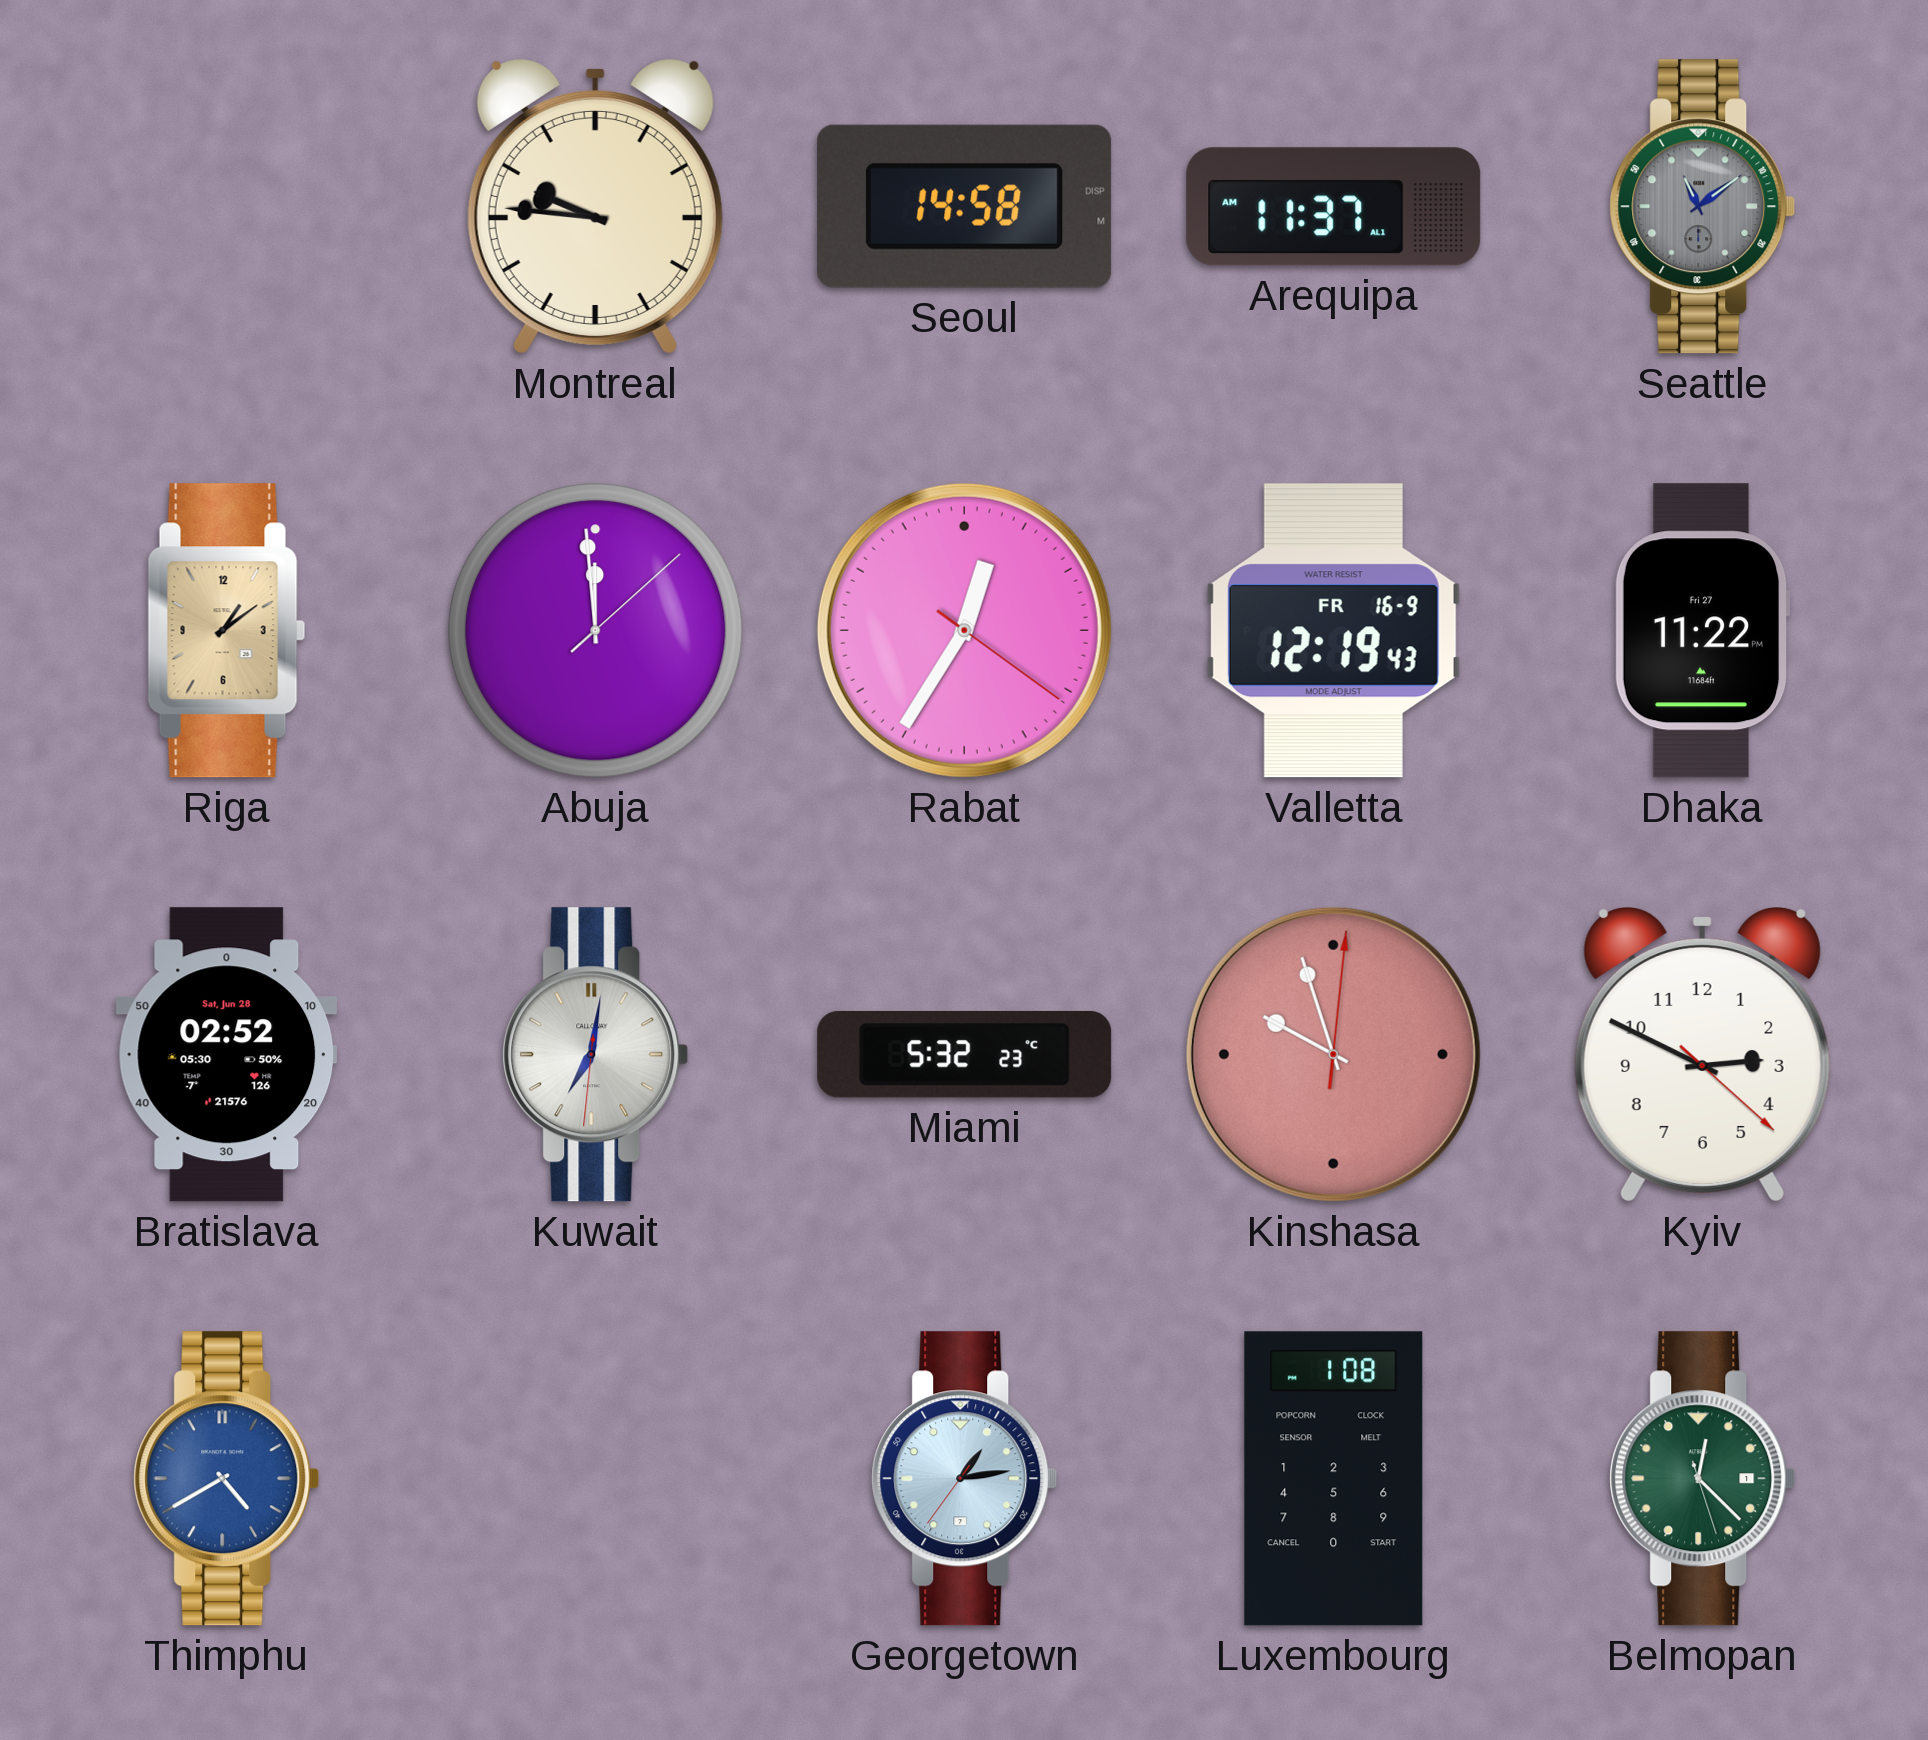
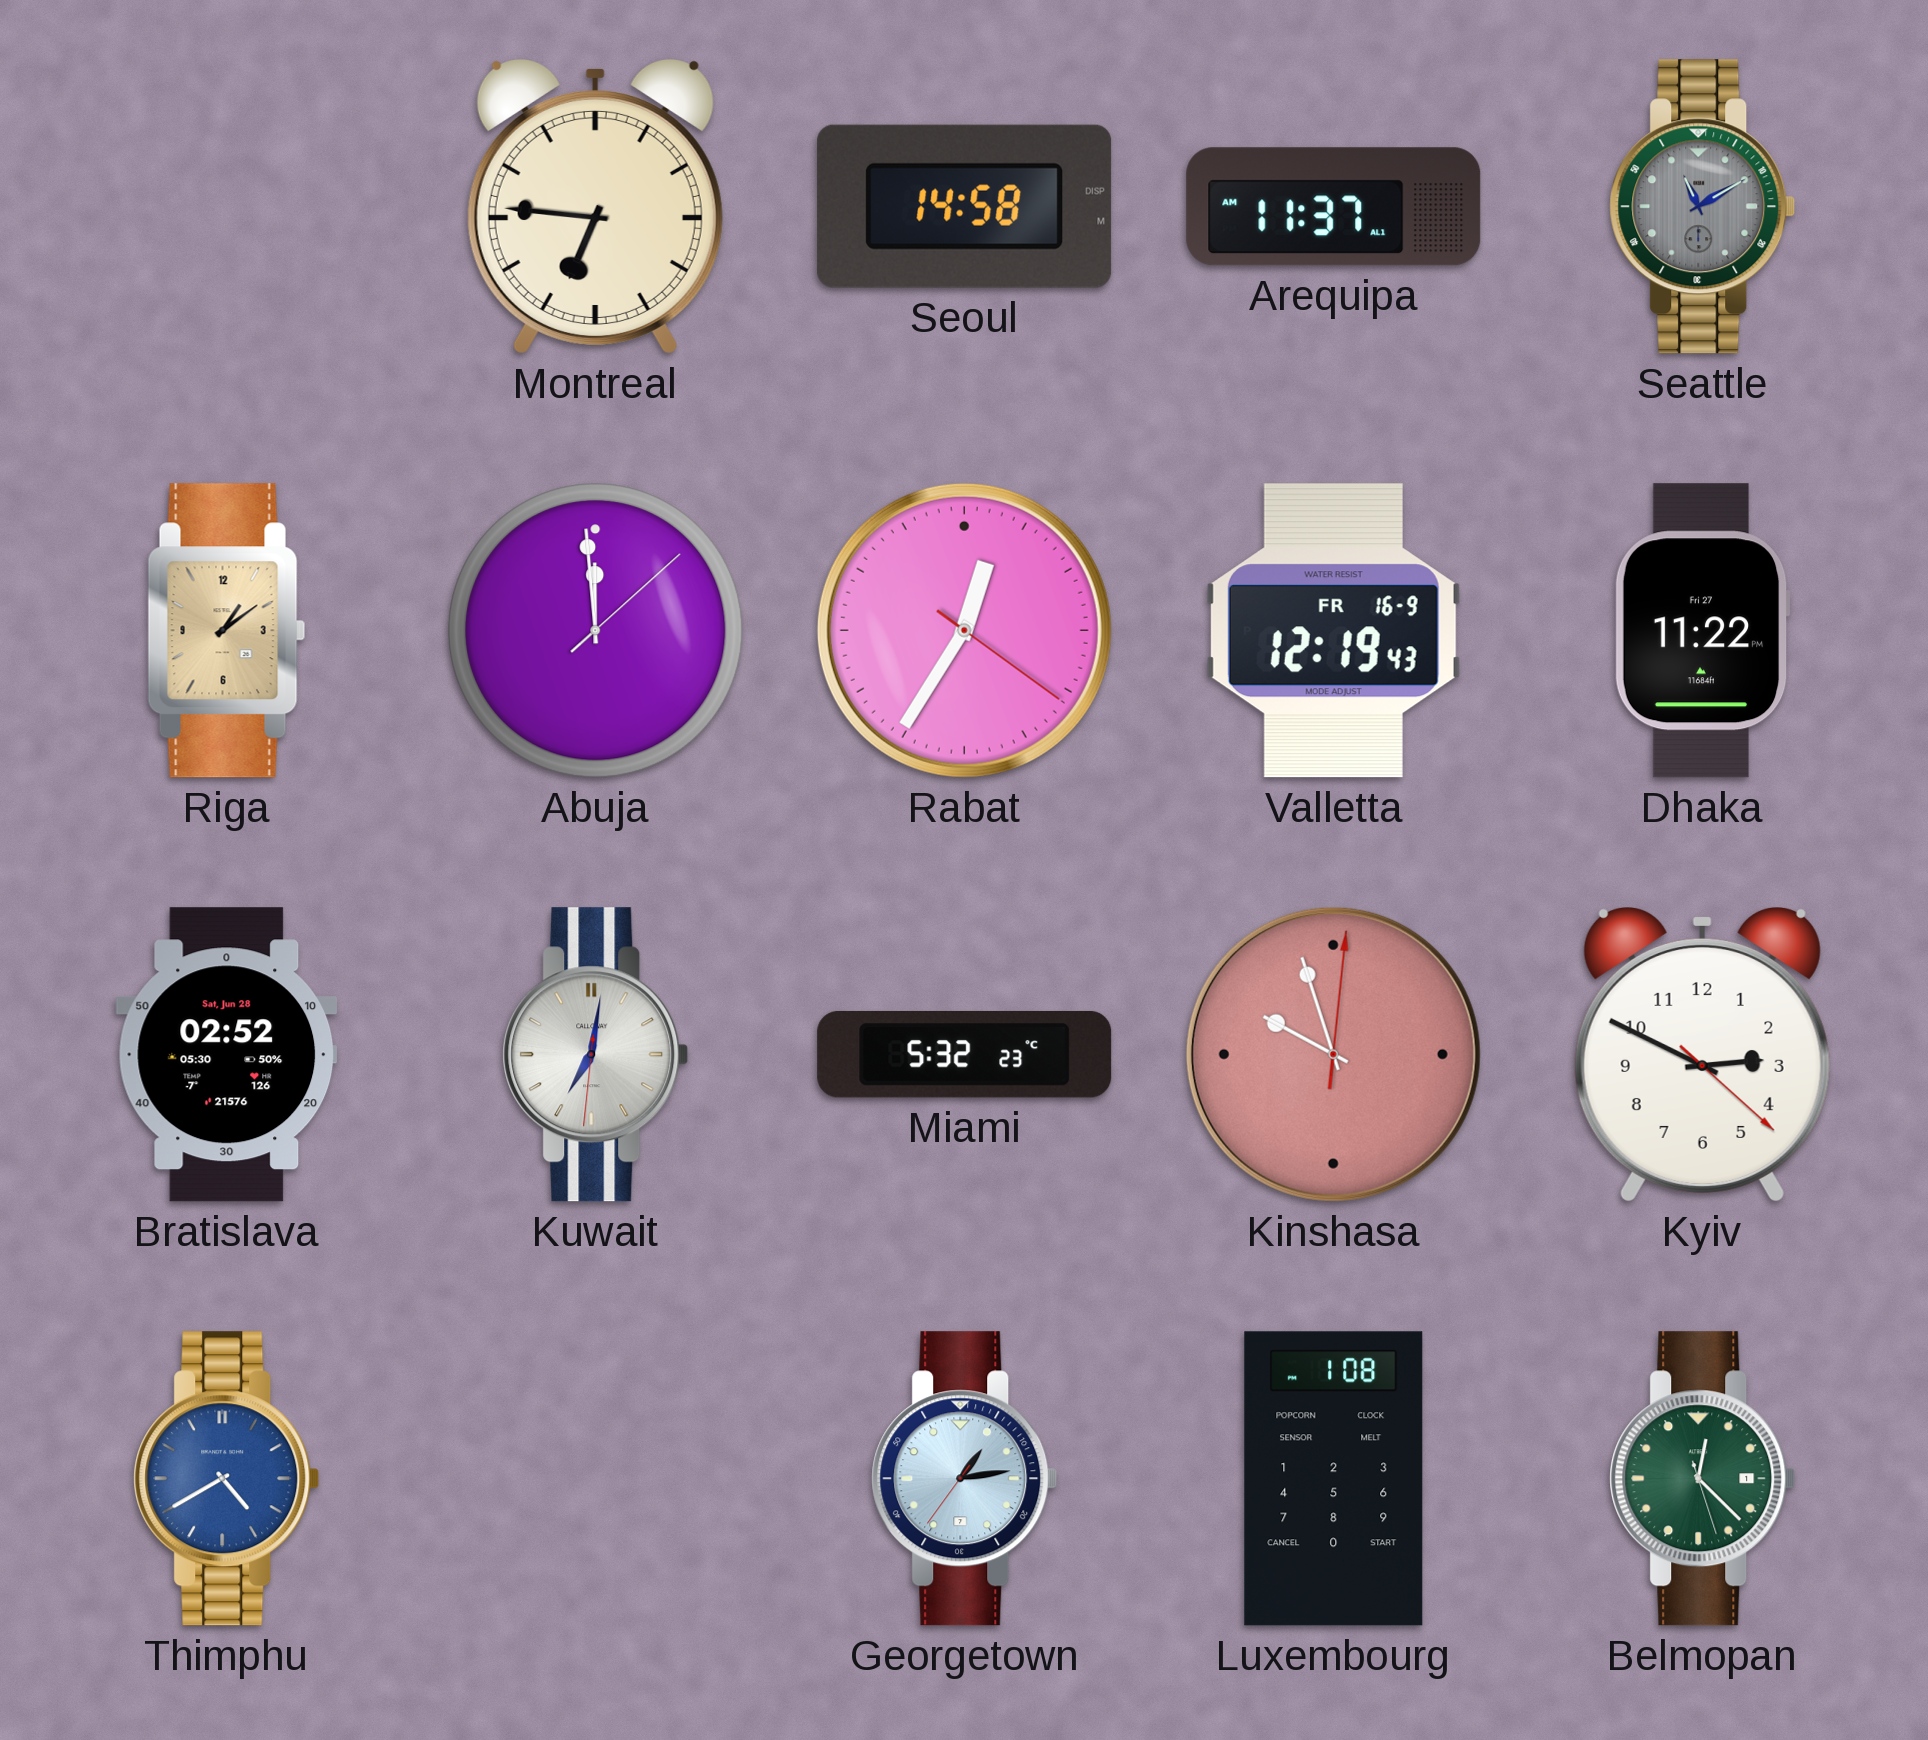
Montreal: 9:46 -> 6:46 (595, 207)
Seattle: 11:09 -> 11:10 (1703, 207)
